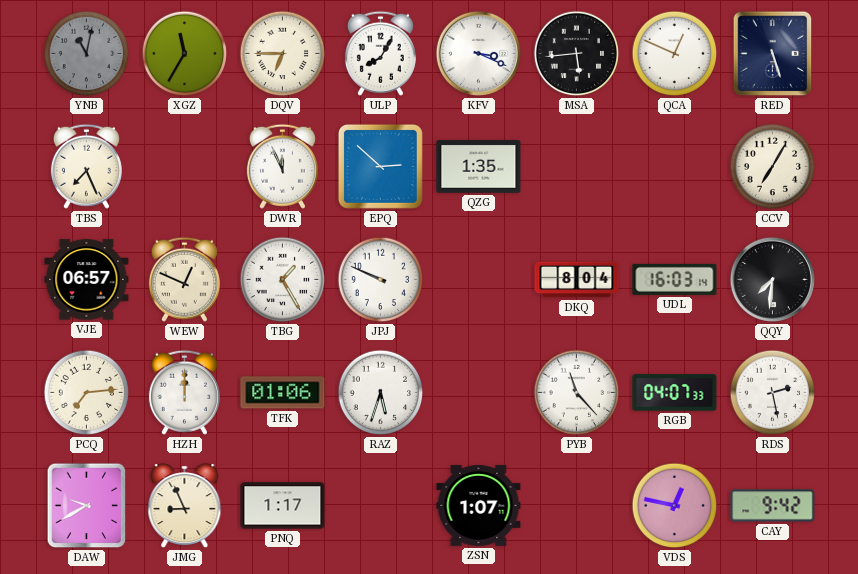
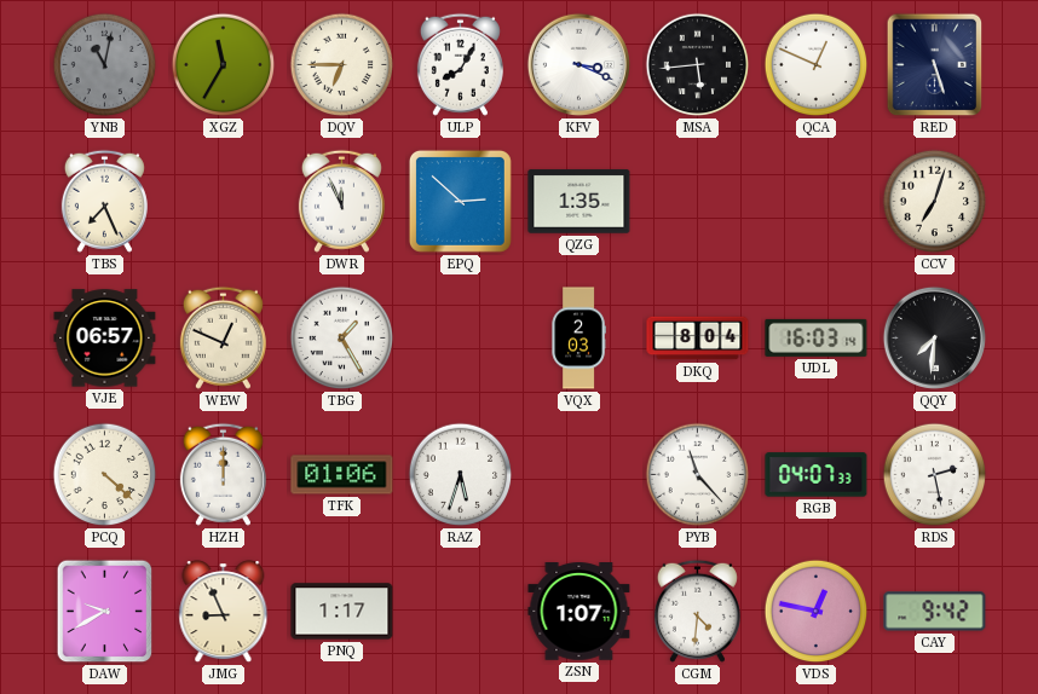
CCV: 7:05 -> 7:03 (935, 202)
JPJ: 9:49 -> none (381, 280)
VQX: none -> 2:03 (578, 339)
PCQ: 7:14 -> 4:22 (105, 475)
CGM: none -> 4:31 (697, 611)
